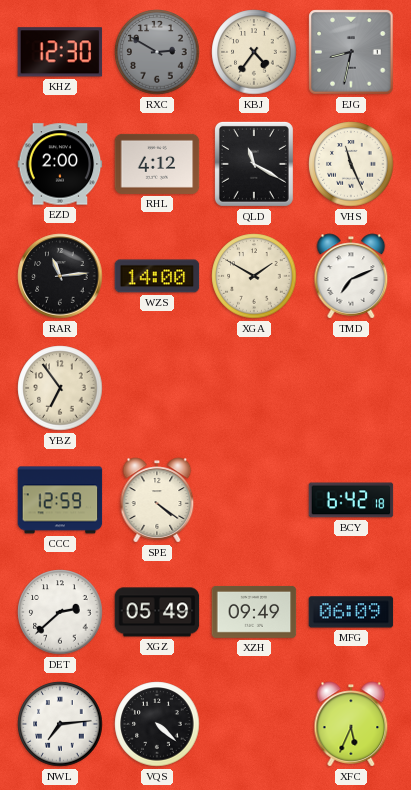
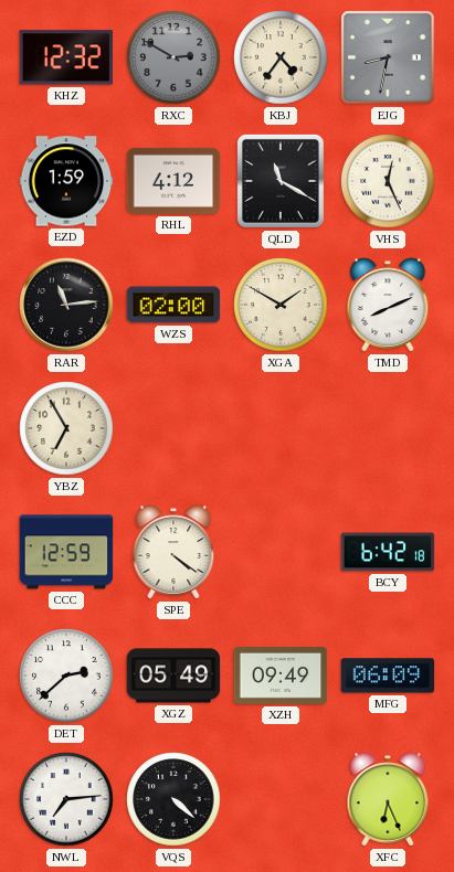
KHZ: 12:30 -> 12:32 (66, 57)
EZD: 2:00 -> 1:59 (66, 181)
VHS: 11:26 -> 12:26 (388, 181)
WZS: 14:00 -> 02:00 (173, 305)
TMD: 7:11 -> 8:11 (388, 305)
YBZ: 6:54 -> 6:55 (66, 428)
XFC: 5:34 -> 6:26 (388, 799)
